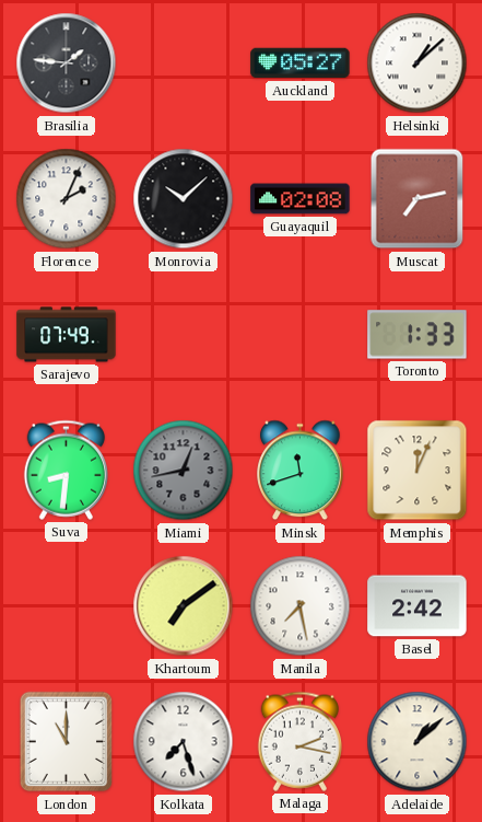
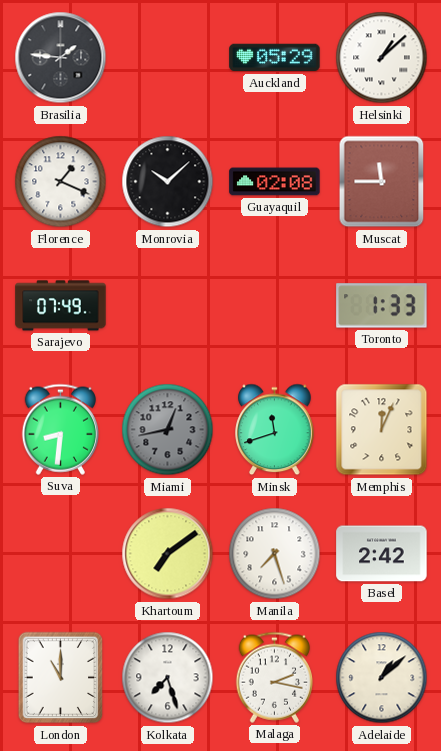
Auckland: 05:27 -> 05:29 (275, 58)
Florence: 2:04 -> 1:19 (61, 182)
Muscat: 7:13 -> 11:45 (382, 182)
Manila: 7:28 -> 7:27 (275, 554)
